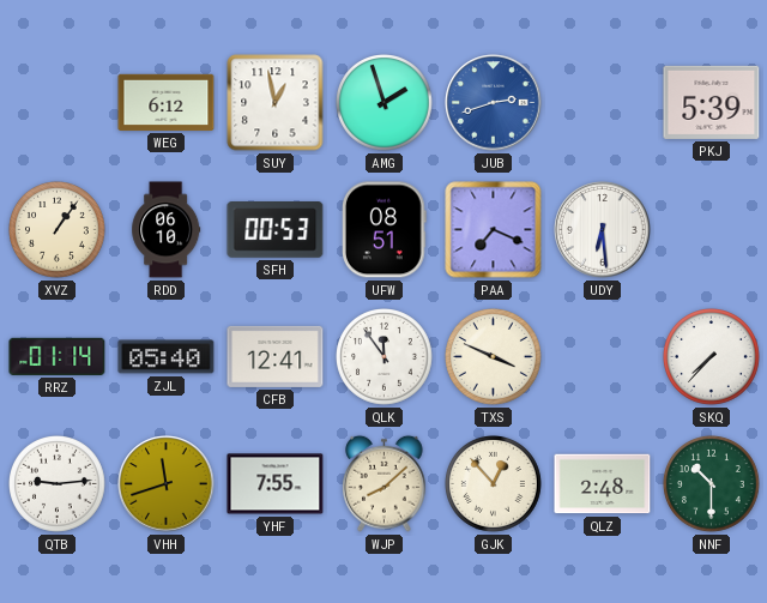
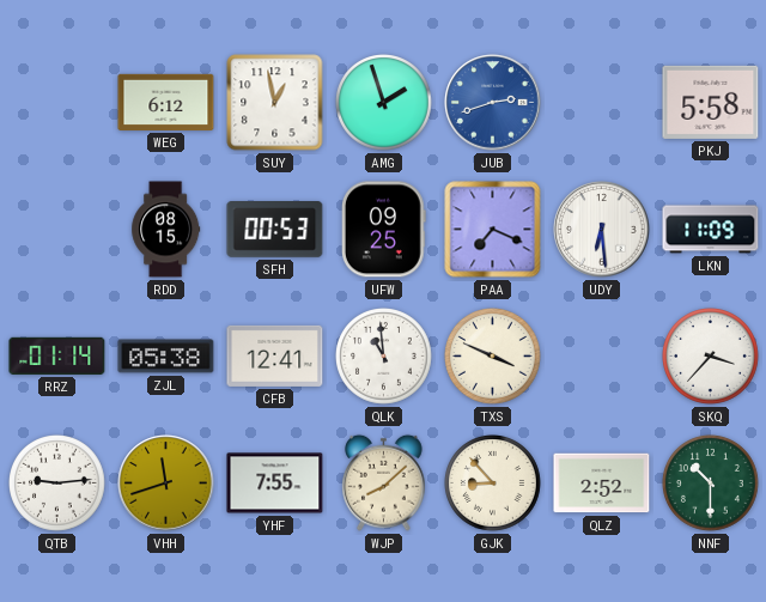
PKJ: 5:39 -> 5:58 (711, 102)
XVZ: 1:06 -> none (58, 230)
RDD: 06:10 -> 08:15 (166, 230)
UFW: 08:51 -> 09:25 (383, 230)
LKN: none -> 11:09 (711, 230)
ZJL: 05:40 -> 05:38 (166, 357)
QLK: 11:54 -> 10:59 (384, 357)
SKQ: 7:37 -> 3:37 (711, 357)
GJK: 12:53 -> 8:53 (493, 484)
QLZ: 2:48 -> 2:52 (602, 484)
